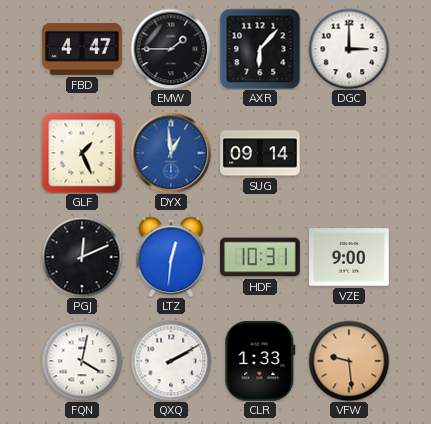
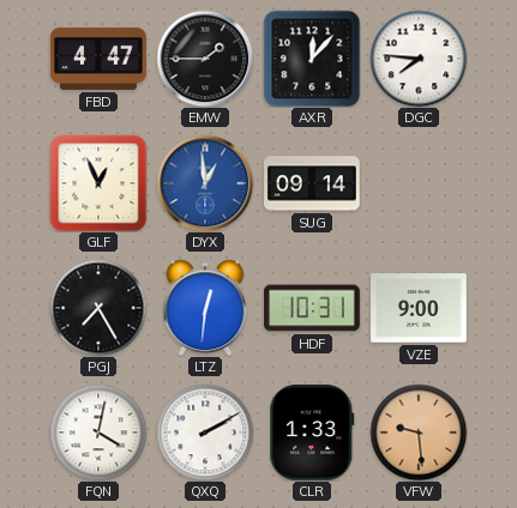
AXR: 6:07 -> 12:07 (312, 59)
DGC: 3:00 -> 7:46 (419, 59)
GLF: 1:26 -> 12:56 (98, 183)
PGJ: 12:11 -> 7:25 (98, 308)
